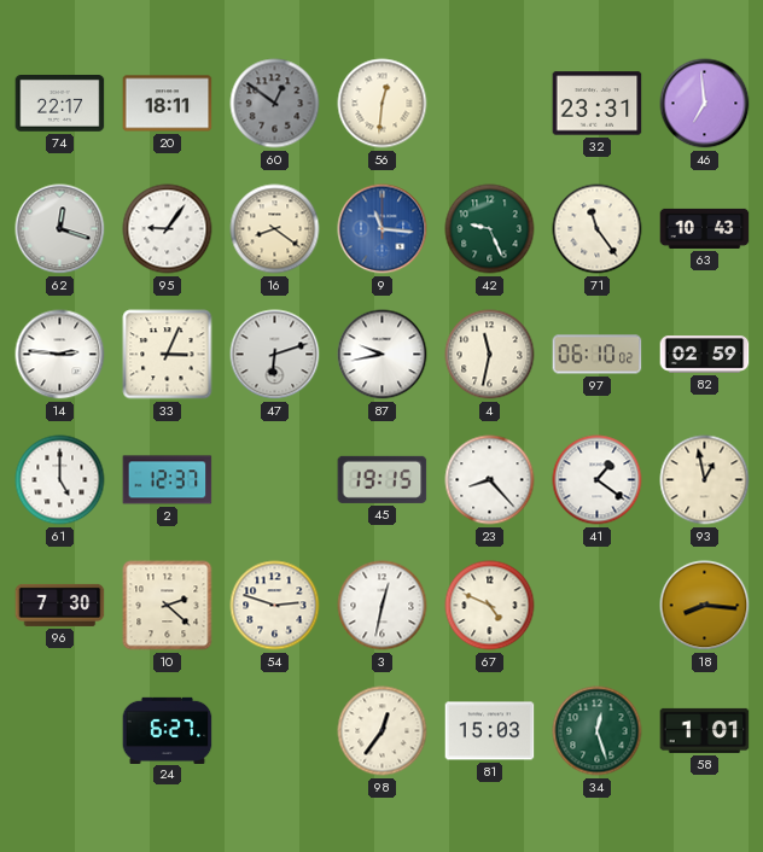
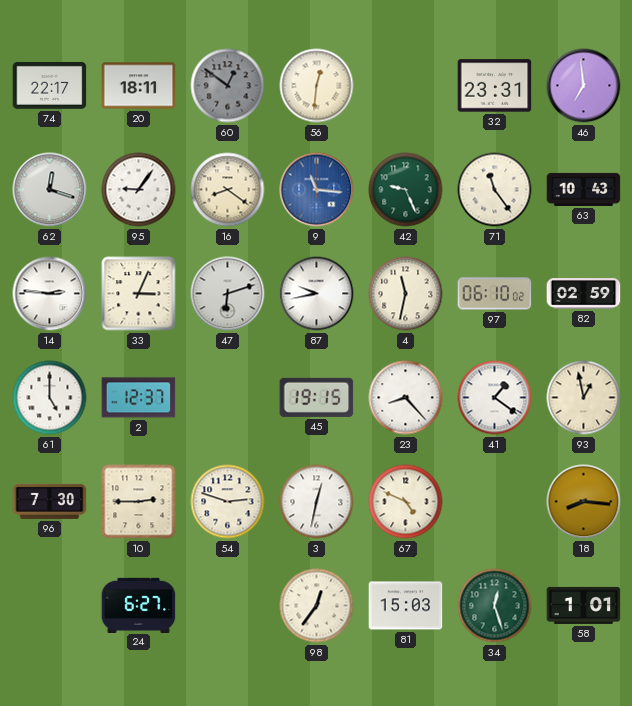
10: 2:22 -> 2:45 (139, 502)
